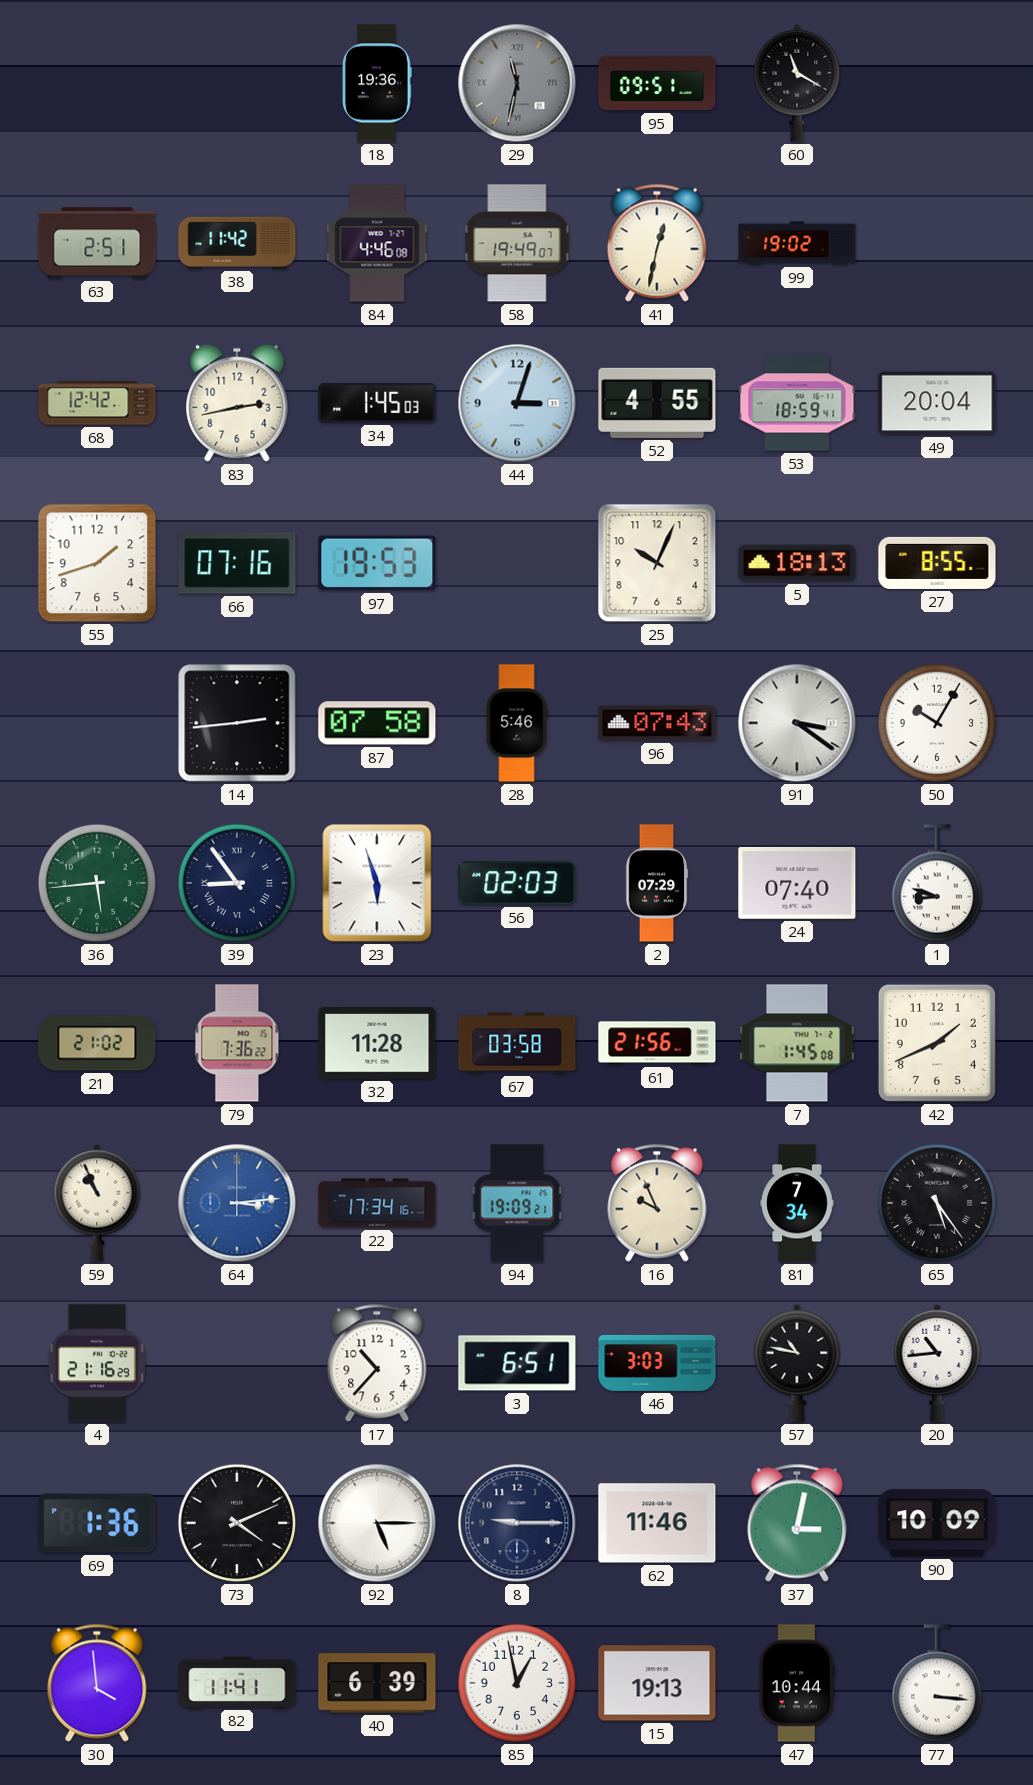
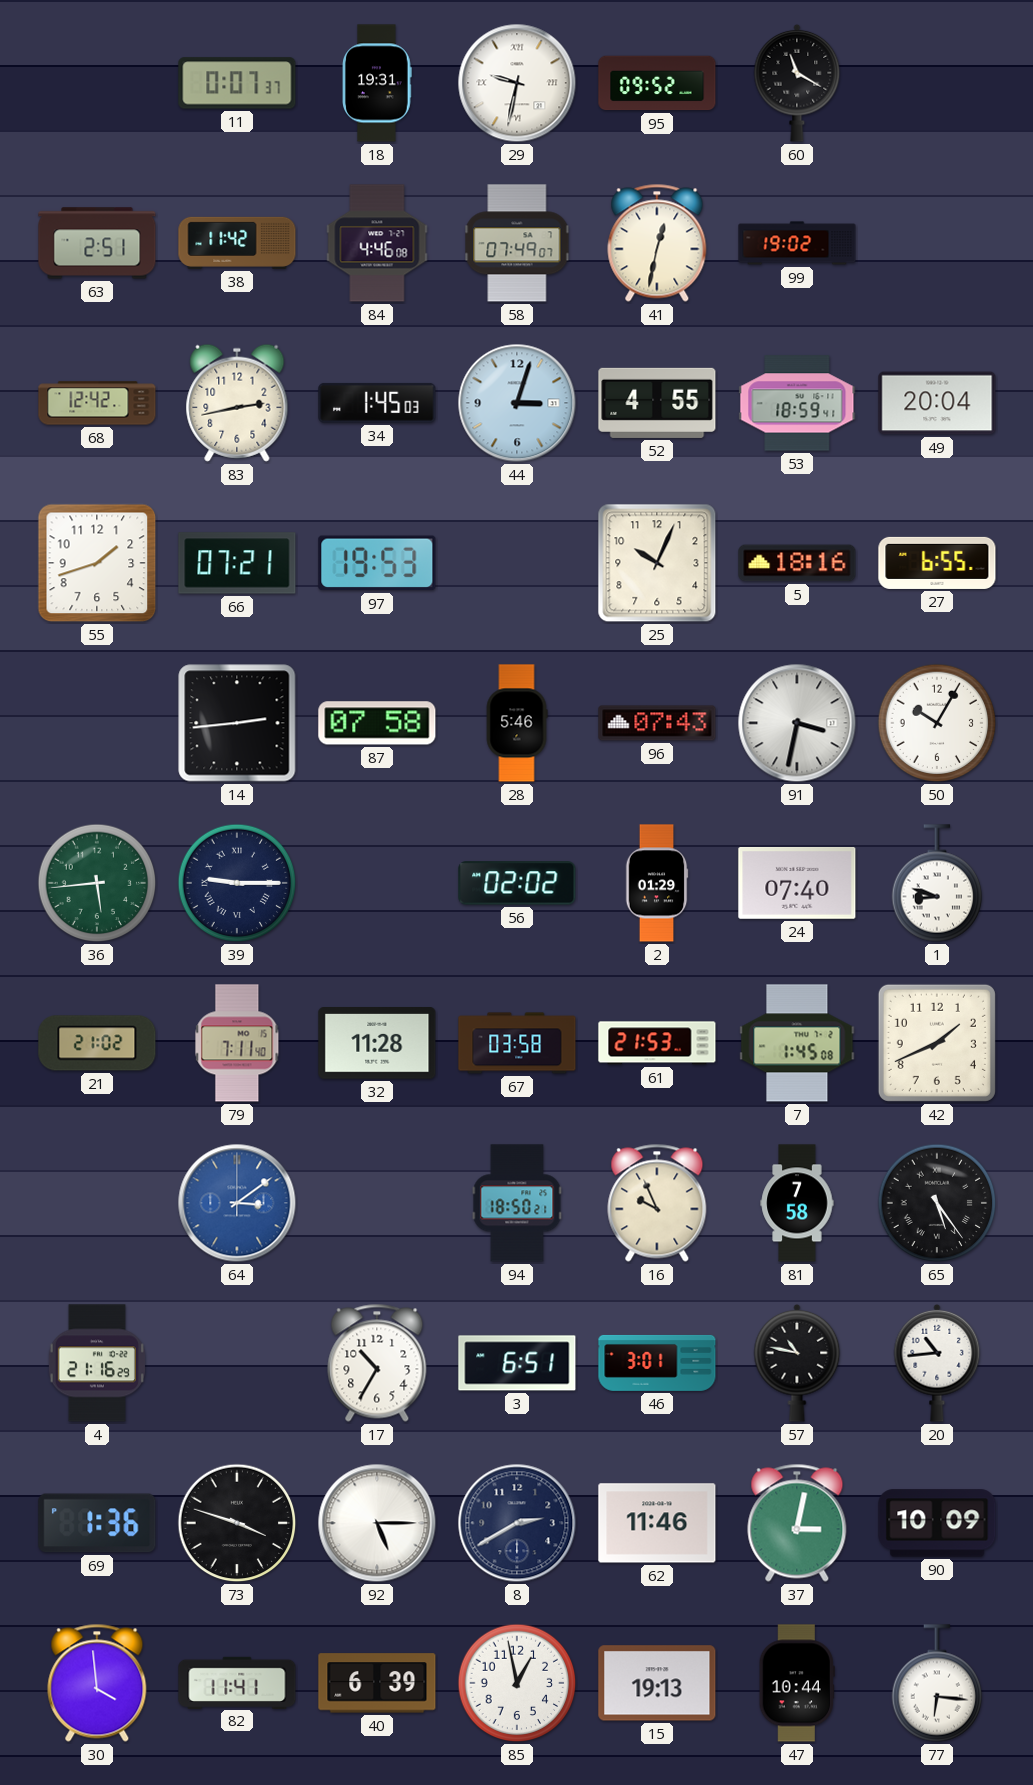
11: none -> 0:07 (237, 83)
18: 19:36 -> 19:31 (377, 83)
29: 11:32 -> 9:32 (517, 83)
29 dial: grey -> white (517, 83)
95: 09:51 -> 09:52 (657, 83)
58: 19:49 -> 07:49 (517, 243)
66: 07:16 -> 07:21 (237, 563)
5: 18:13 -> 18:16 (797, 563)
27: 8:55 -> 6:55 (937, 563)
91: 3:21 -> 3:32 (797, 723)
39: 8:54 -> 9:15 (237, 883)
23: 5:57 -> none (377, 883)
56: 02:03 -> 02:02 (517, 883)
2: 07:29 -> 01:29 (657, 883)
79: 7:36 -> 7:11 (237, 1043)
61: 21:56 -> 21:53 (657, 1043)
59: 10:56 -> none (97, 1203)
64: 3:14 -> 3:09 (237, 1203)
22: 17:34 -> none (377, 1203)
94: 19:09 -> 18:50 (517, 1203)
81: 7:34 -> 7:58 (797, 1203)
17: 10:37 -> 10:35 (377, 1363)
46: 3:03 -> 3:01 (657, 1363)
73: 4:11 -> 3:48 (237, 1523)
8: 9:15 -> 2:40 (517, 1523)
77: 3:16 -> 6:16 (937, 1683)
